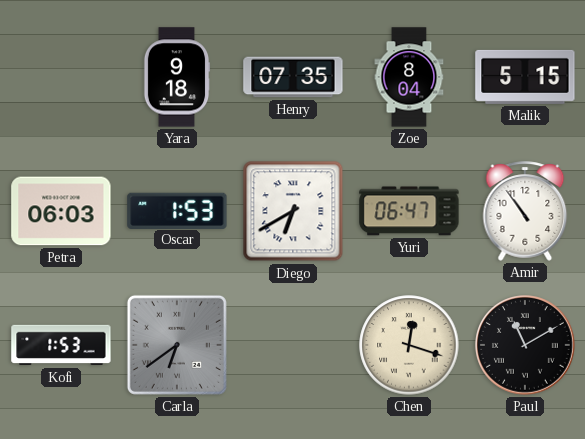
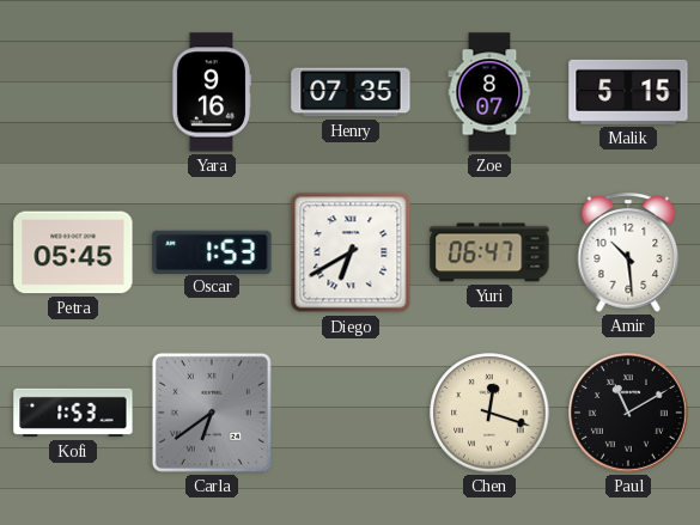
Yara: 9:18 -> 9:16 (212, 92)
Zoe: 8:04 -> 8:07 (489, 92)
Petra: 06:03 -> 05:45 (73, 252)
Amir: 10:54 -> 10:29 (628, 252)
